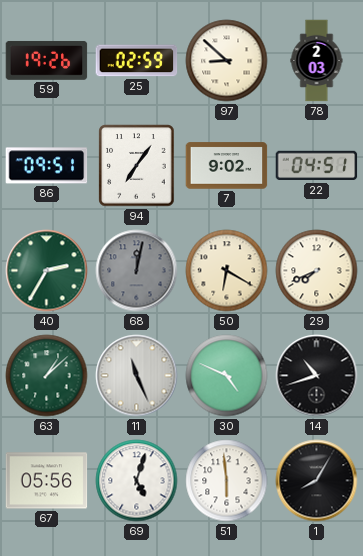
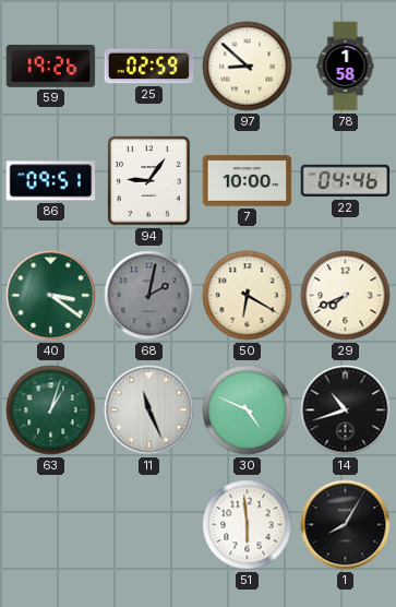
78: 2:03 -> 1:58 (346, 67)
94: 7:06 -> 9:06 (149, 181)
7: 9:02 -> 10:00 (248, 181)
22: 04:51 -> 04:46 (346, 181)
40: 2:35 -> 3:21 (51, 296)
68: 12:02 -> 2:02 (149, 296)
63: 1:08 -> 1:03 (51, 410)
67: 05:56 -> none (47, 481)
69: 5:03 -> none (137, 481)
